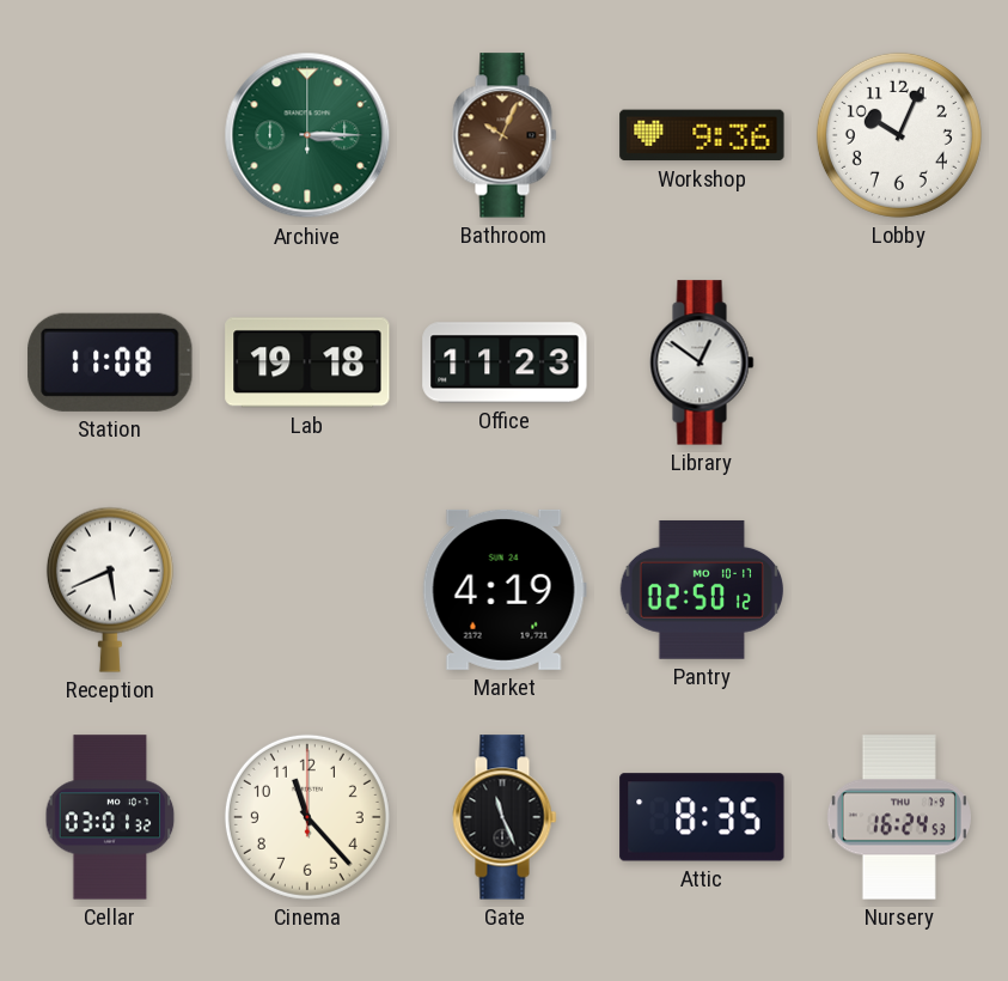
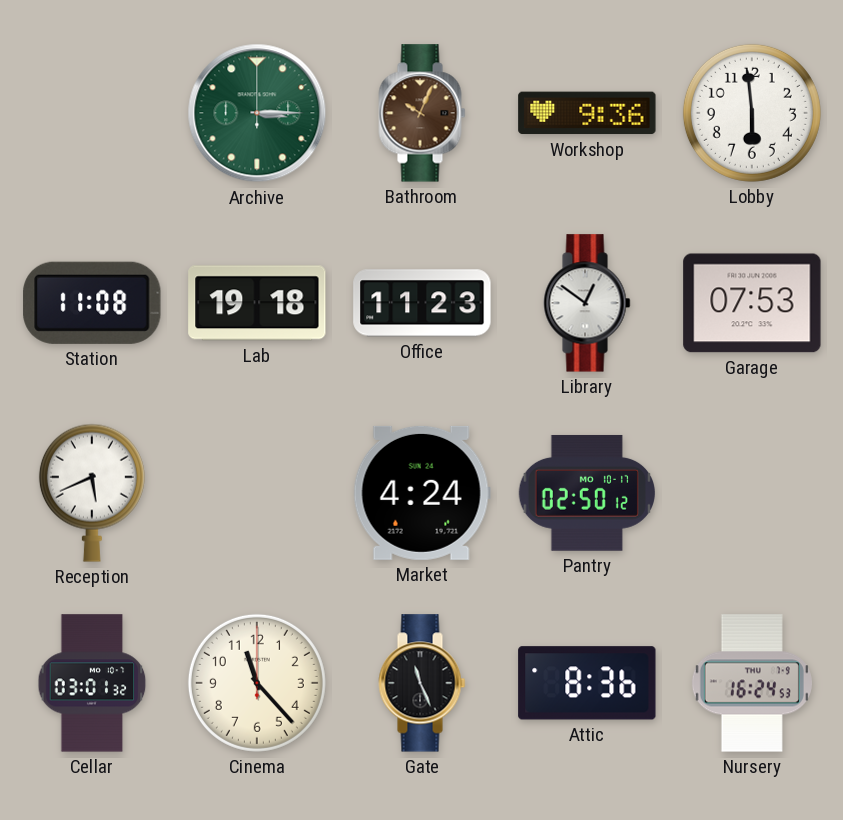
Lobby: 10:04 -> 5:59 (752, 113)
Garage: none -> 07:53 (752, 303)
Market: 4:19 -> 4:24 (422, 493)
Attic: 8:35 -> 8:36 (587, 683)
